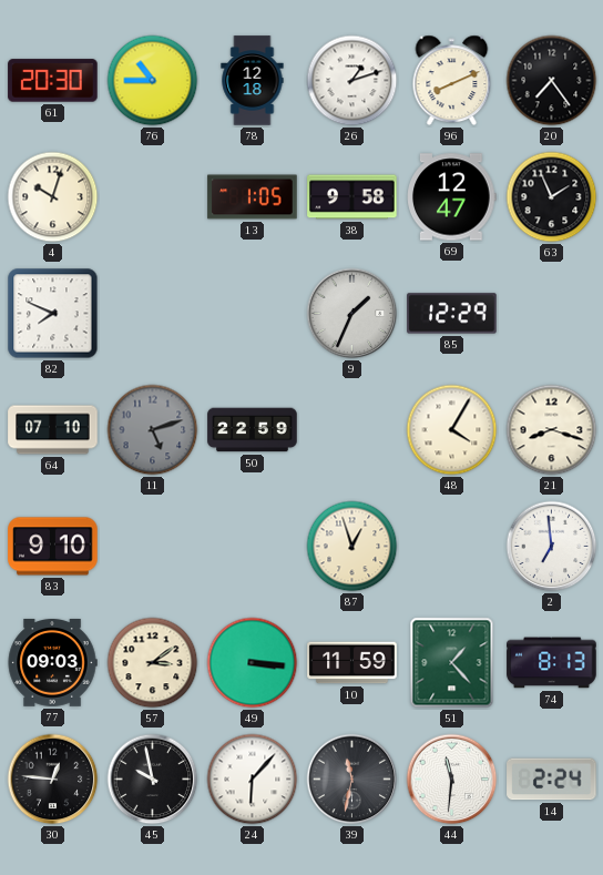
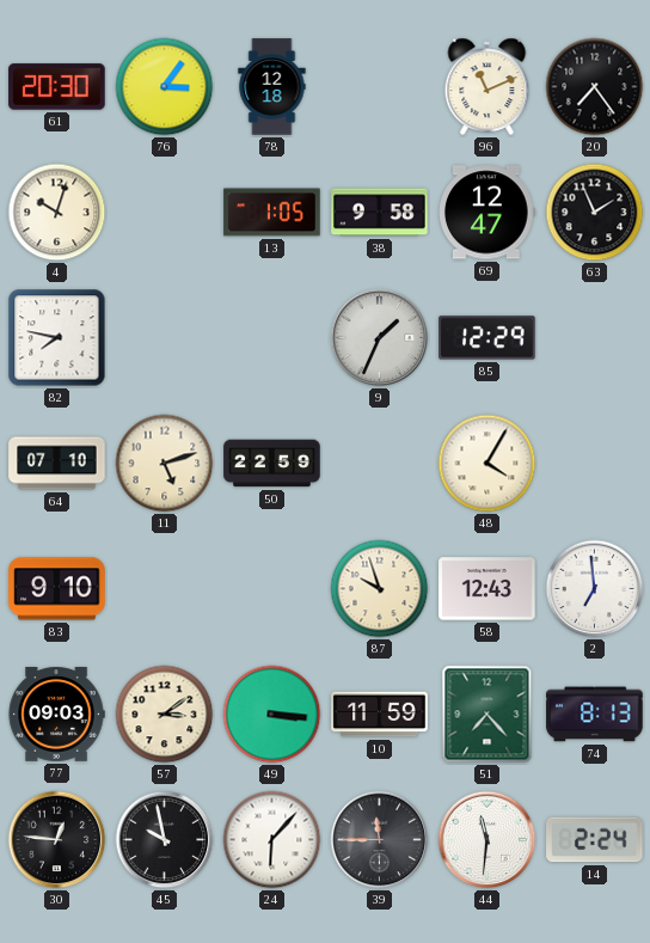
76: 10:45 -> 3:06 (165, 87)
26: 1:12 -> none (352, 81)
96: 8:11 -> 11:11 (487, 87)
82: 7:49 -> 7:47 (57, 338)
11 dial: grey -> cream (165, 464)
21: 8:18 -> none (552, 430)
87: 12:57 -> 9:57 (380, 589)
58: none -> 12:43 (487, 589)
51: 1:23 -> 7:23 (487, 715)
39: 11:32 -> 11:45 (380, 840)
